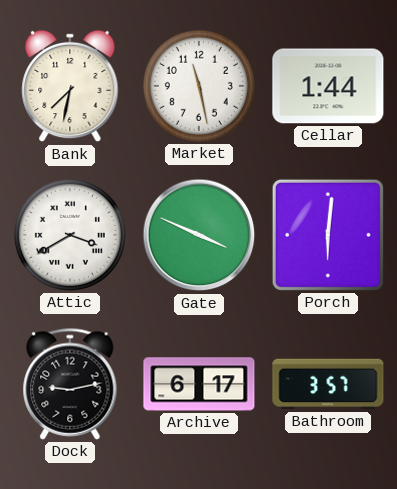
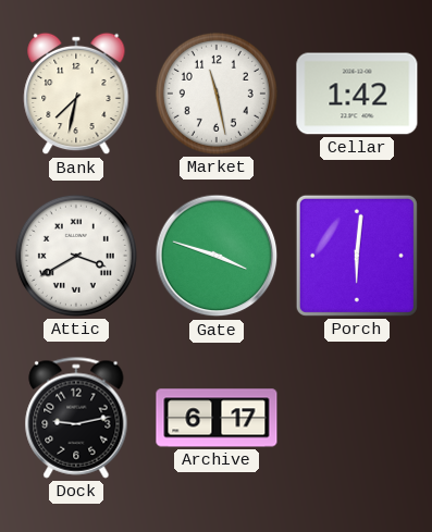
Cellar: 1:44 -> 1:42 (357, 94)
Gate: 3:49 -> 3:48 (217, 256)
Bathroom: 3:57 -> none (328, 384)
